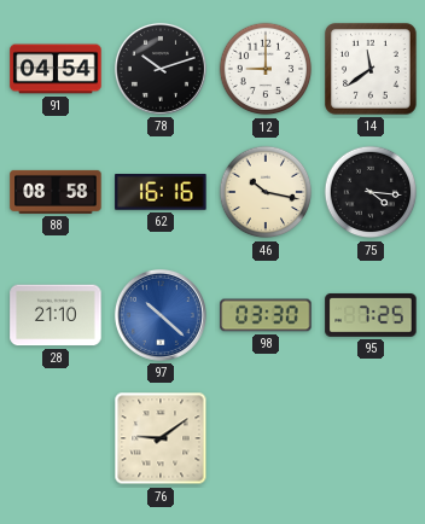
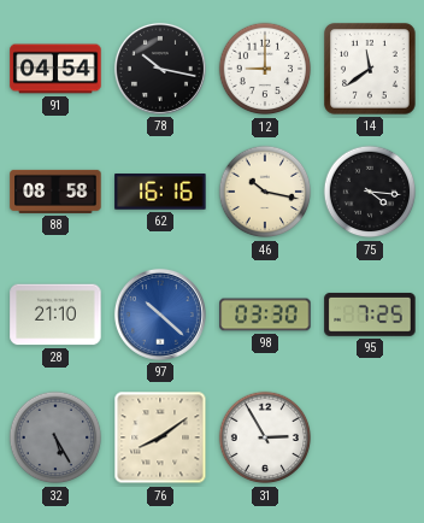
78: 10:12 -> 10:17 (160, 69)
32: none -> 5:25 (55, 437)
76: 9:09 -> 8:09 (160, 437)
31: none -> 2:55 (265, 437)
